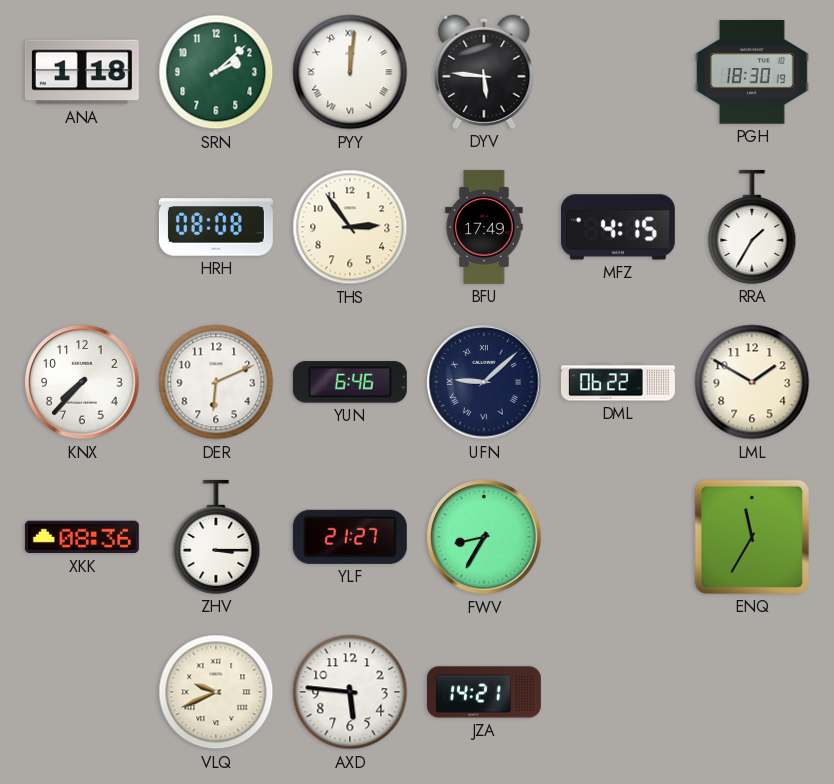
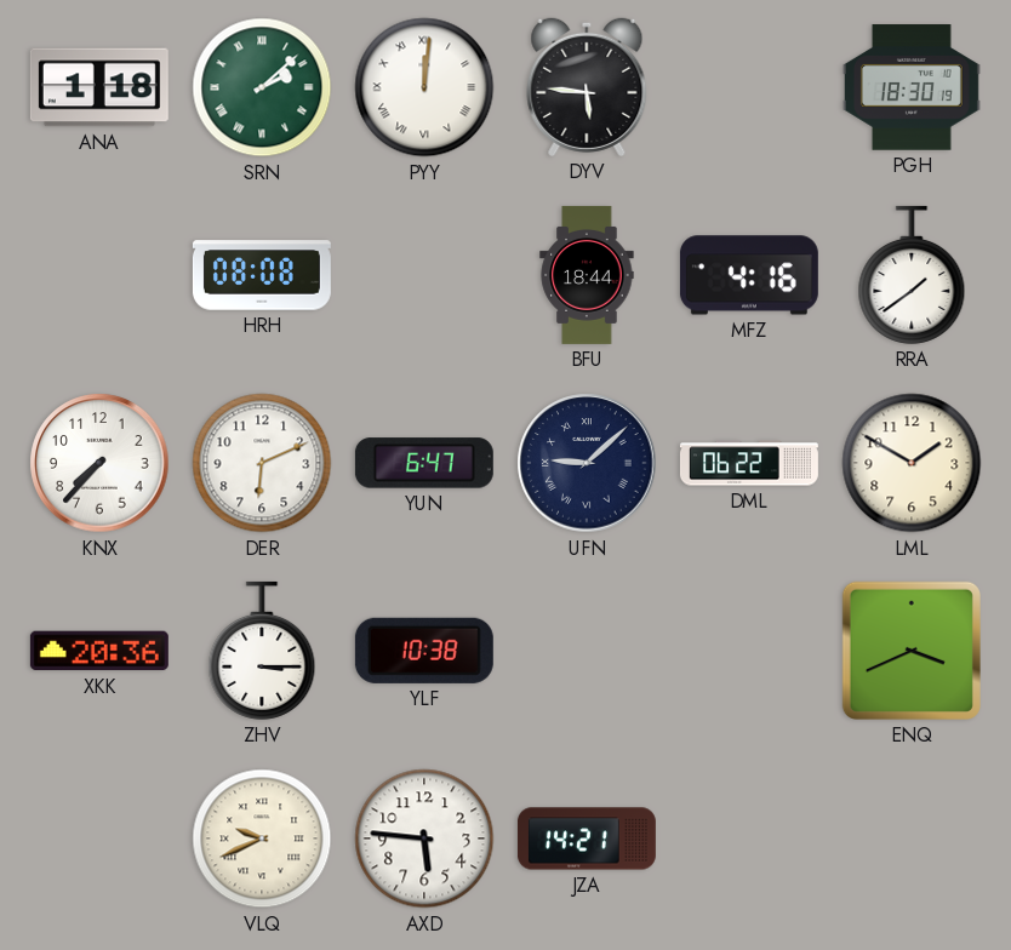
SRN numerals: Arabic -> Roman (262, 87)
THS: 2:54 -> none (350, 227)
BFU: 17:49 -> 18:44 (587, 275)
MFZ: 4:15 -> 4:16 (749, 275)
RRA: 1:35 -> 1:39 (912, 275)
YUN: 6:46 -> 6:47 (424, 463)
XKK: 08:36 -> 20:36 (99, 651)
YLF: 21:27 -> 10:38 (424, 651)
FWV: 8:35 -> none (484, 537)
ENQ: 11:35 -> 3:41 (912, 651)
